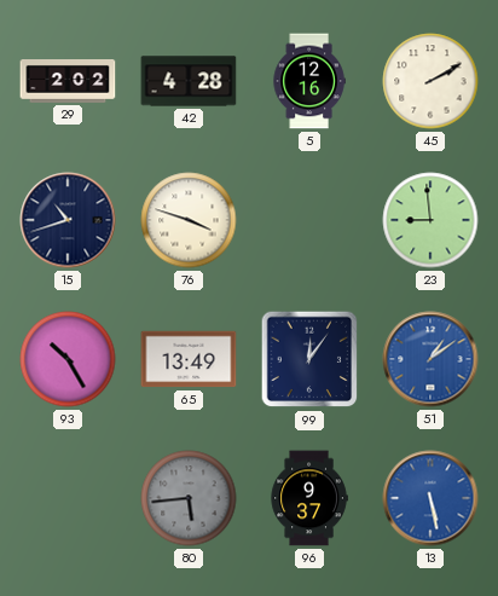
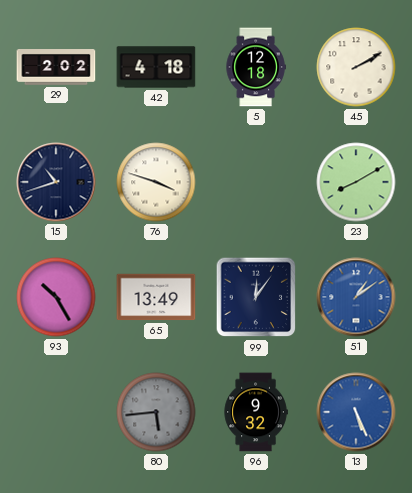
42: 4:28 -> 4:18 (156, 67)
5: 12:16 -> 12:18 (256, 67)
23: 8:59 -> 8:10 (356, 182)
96: 9:37 -> 9:32 (256, 412)
13: 5:28 -> 5:26 (356, 412)
